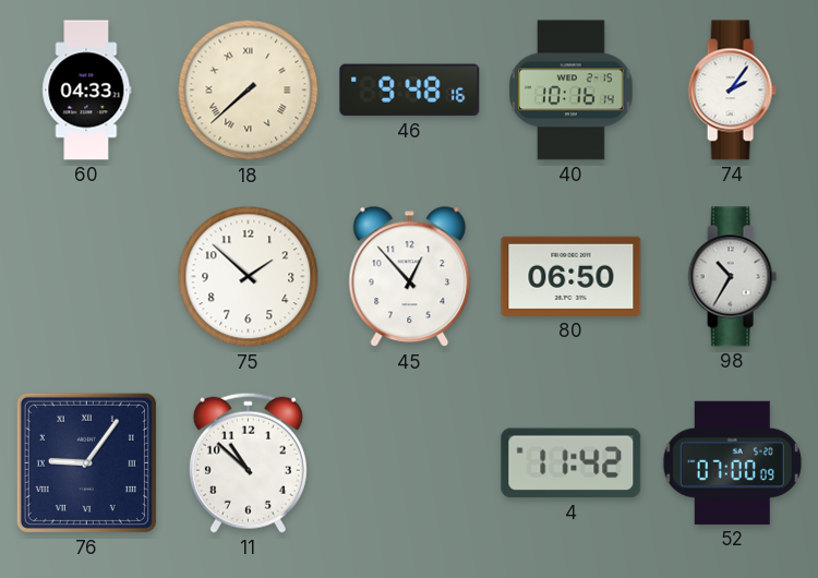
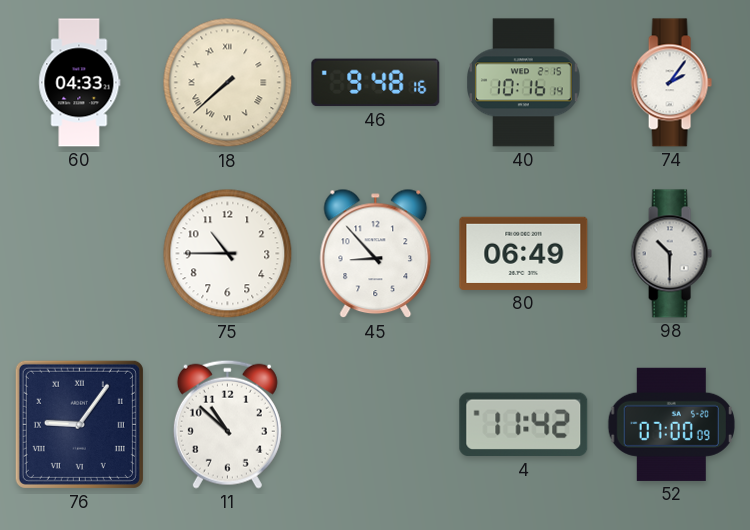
75: 1:52 -> 10:45 (228, 254)
45: 12:53 -> 8:53 (376, 254)
80: 06:50 -> 06:49 (524, 253)
98: 10:35 -> 10:30 (671, 254)
